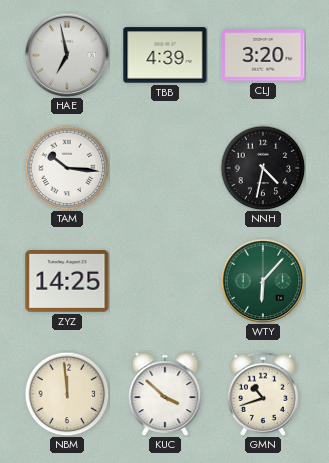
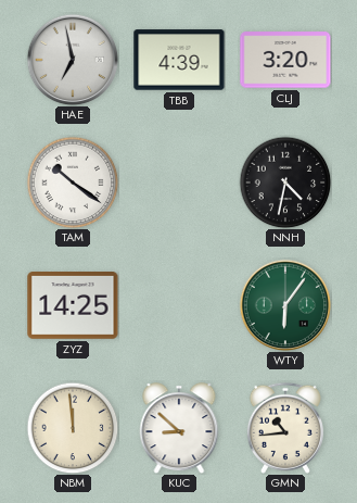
TAM: 10:16 -> 10:21 (73, 183)
WTY: 6:07 -> 6:06 (285, 305)
KUC: 3:52 -> 8:52 (179, 428)
GMN: 10:42 -> 10:44 (285, 428)
